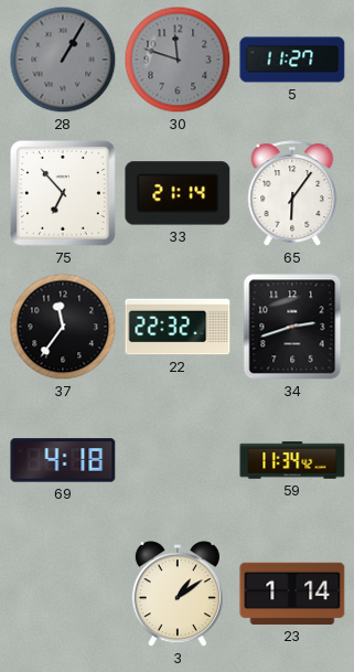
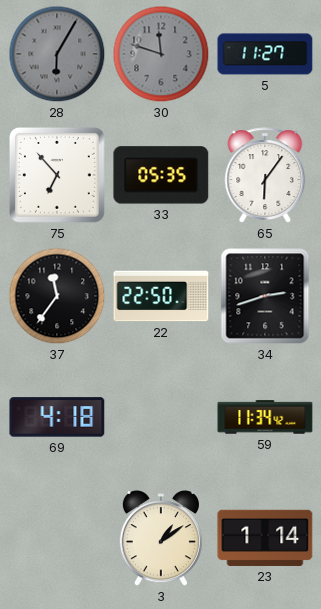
28: 1:05 -> 6:05 (57, 54)
33: 21:14 -> 05:35 (161, 175)
22: 22:32 -> 22:50 (161, 296)
